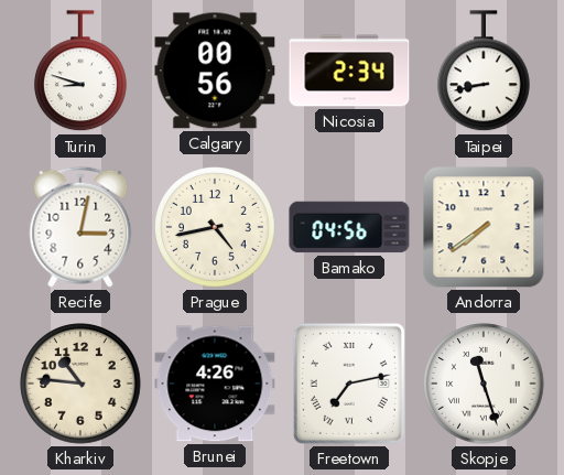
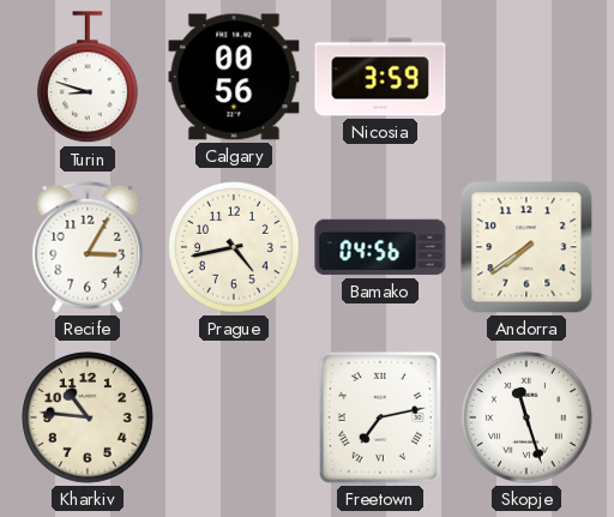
Nicosia: 2:34 -> 3:59 (380, 77)
Taipei: 8:43 -> none (485, 72)
Recife: 3:02 -> 3:05 (88, 247)
Brunei: 4:26 -> none (215, 384)
